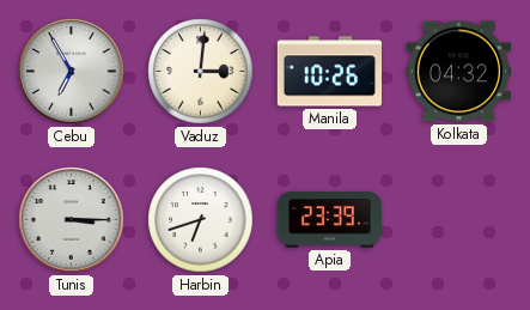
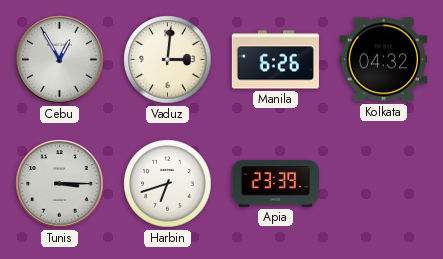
Cebu: 6:55 -> 12:55 (60, 60)
Manila: 10:26 -> 6:26 (275, 60)
